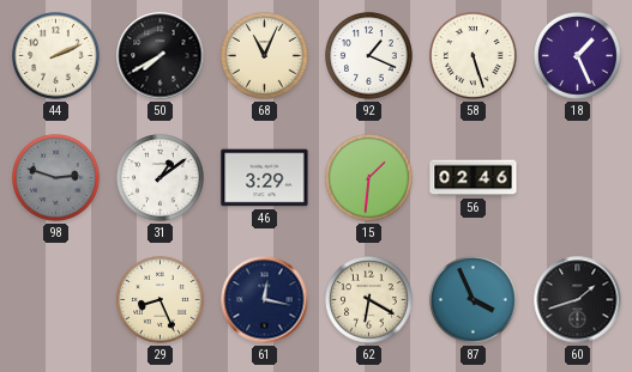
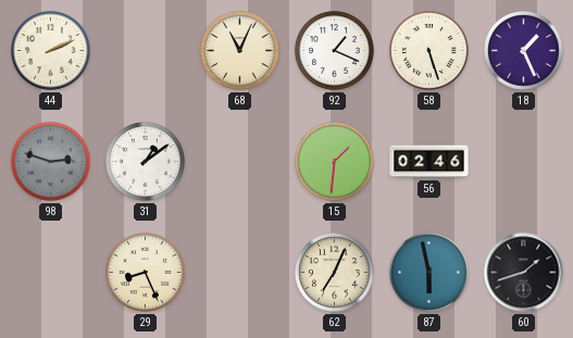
50: 7:40 -> none (161, 56)
46: 3:29 -> none (265, 178)
61: 12:17 -> none (265, 300)
62: 6:20 -> 7:04 (335, 273)
87: 3:56 -> 5:58 (429, 273)
